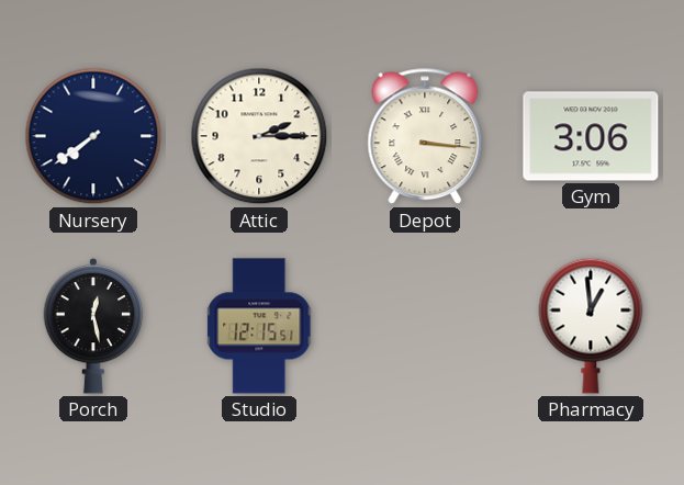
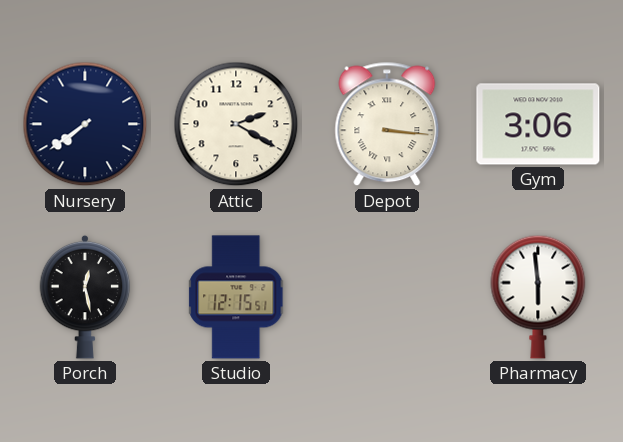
Attic: 2:15 -> 2:20 (236, 124)
Pharmacy: 12:59 -> 5:59 (538, 297)
